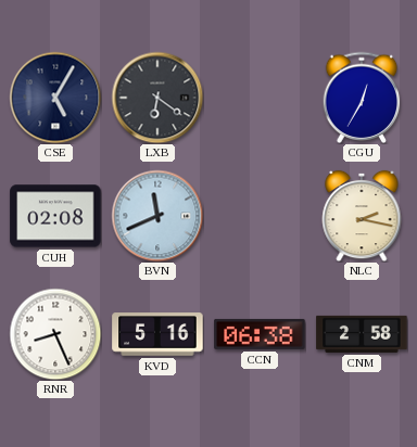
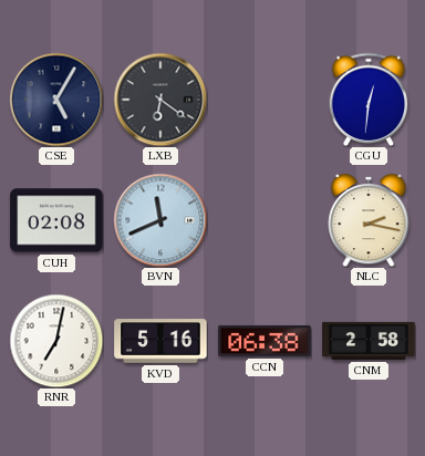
CGU: 12:35 -> 12:31 (369, 99)
RNR: 8:26 -> 7:02 (56, 341)
